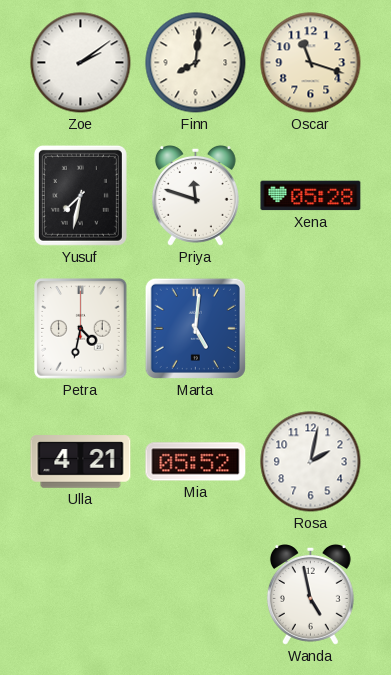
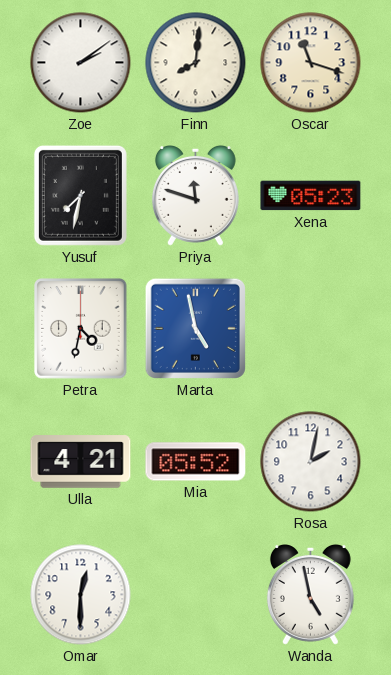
Xena: 05:28 -> 05:23 (311, 196)
Marta: 5:01 -> 4:58 (195, 328)
Omar: none -> 12:30 (81, 595)
